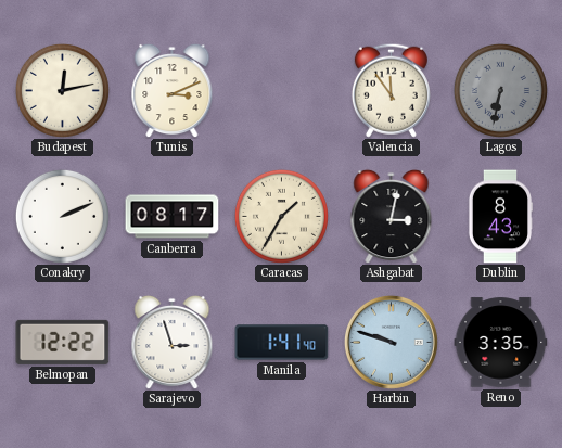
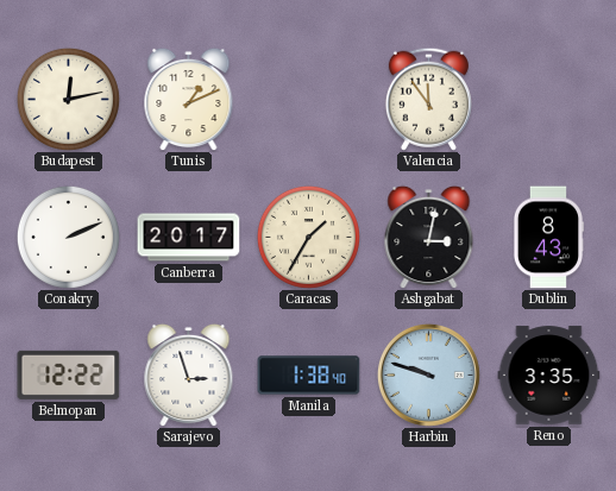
Tunis: 3:11 -> 1:11 (189, 99)
Lagos: 6:32 -> none (500, 90)
Canberra: 08:17 -> 20:17 (189, 238)
Manila: 1:41 -> 1:38 (309, 376)
